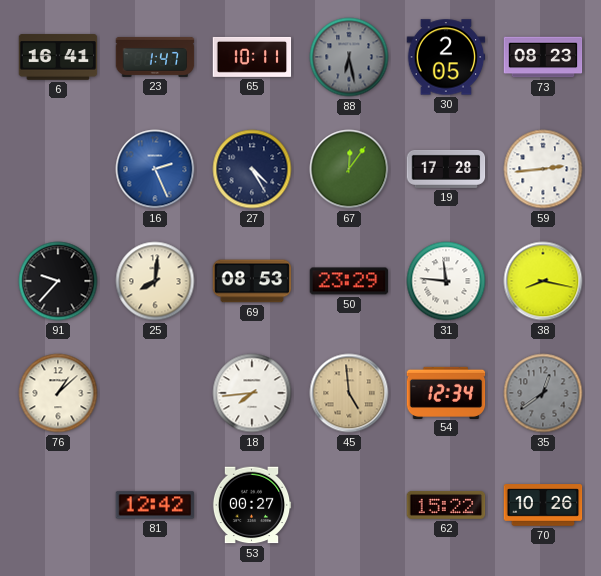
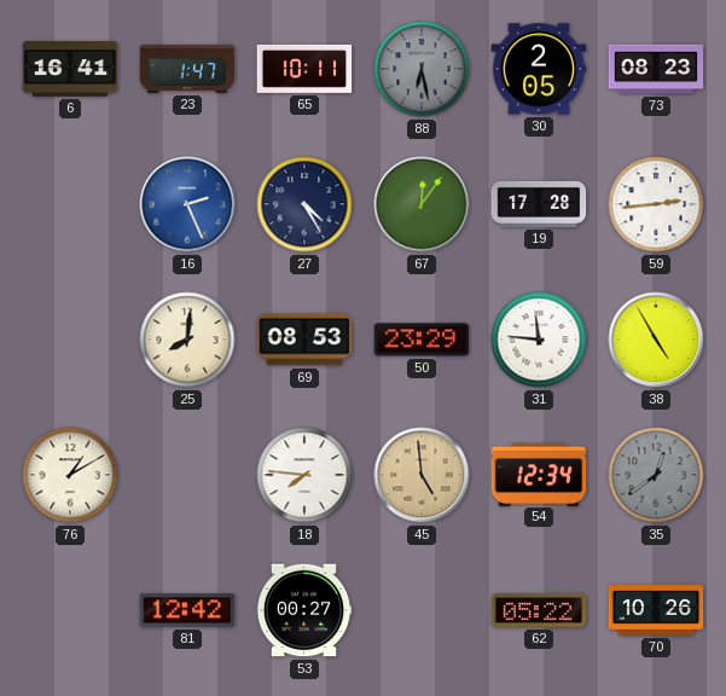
91: 9:37 -> none (58, 281)
38: 8:17 -> 4:55 (656, 340)
76: 1:08 -> 1:10 (70, 475)
18: 7:44 -> 7:46 (304, 475)
62: 15:22 -> 05:22 (539, 610)
